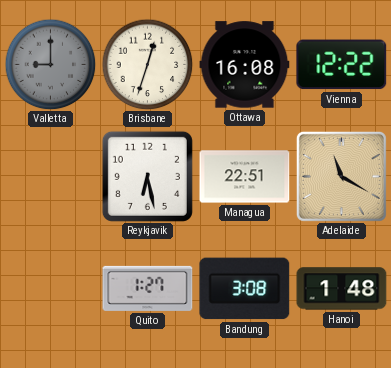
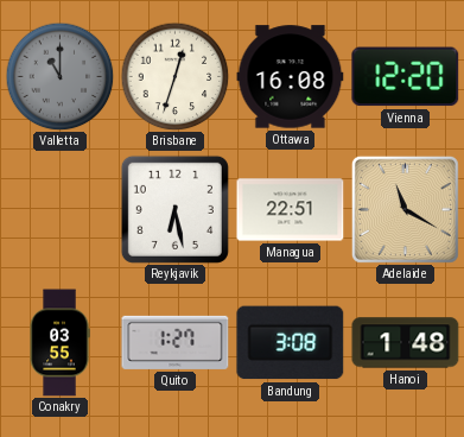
Valletta: 9:00 -> 11:00 (59, 76)
Vienna: 12:22 -> 12:20 (406, 77)
Conakry: none -> 03:55 (59, 343)
